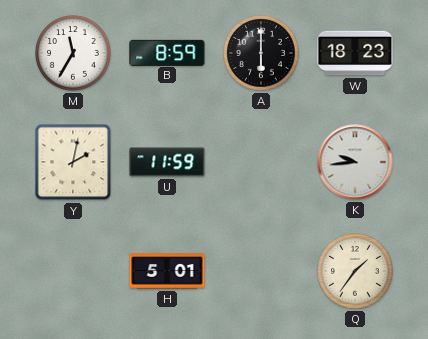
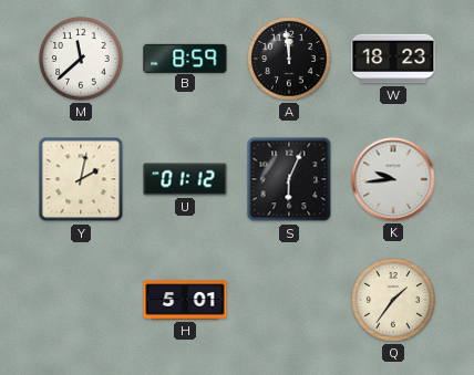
M: 11:35 -> 11:38 (81, 59)
A: 6:00 -> 11:59 (289, 59)
U: 11:59 -> 01:12 (185, 179)
S: none -> 6:04 (289, 179)
